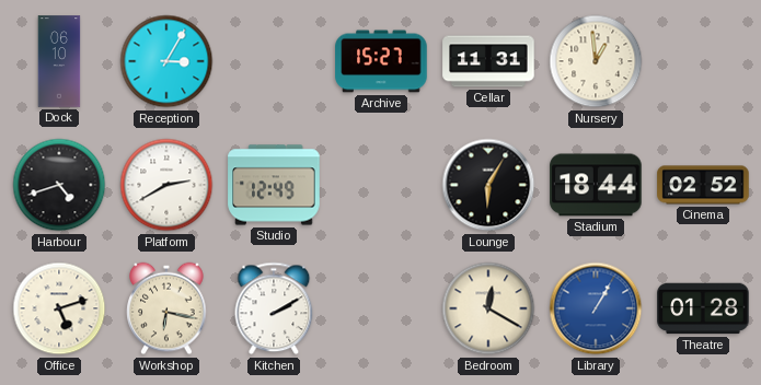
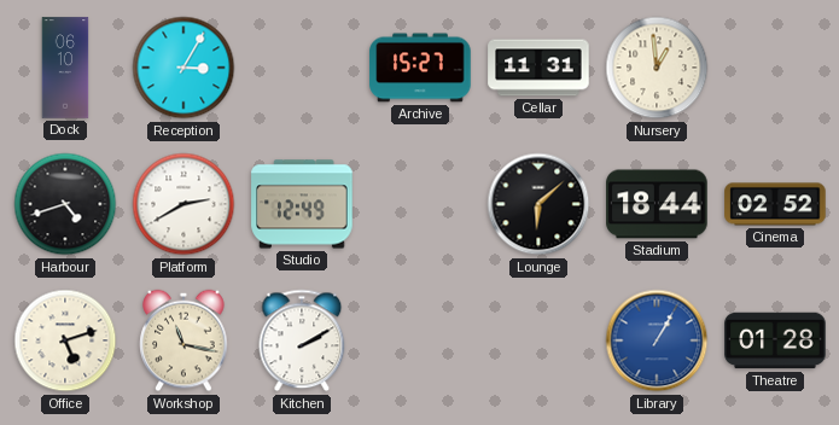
Lounge: 6:05 -> 6:08 (538, 204)
Workshop: 6:17 -> 11:17 (183, 340)
Bedroom: 12:20 -> none (488, 308)
